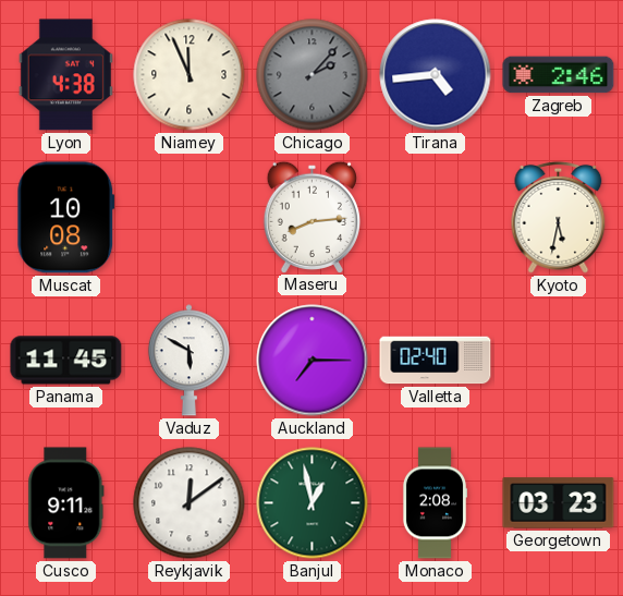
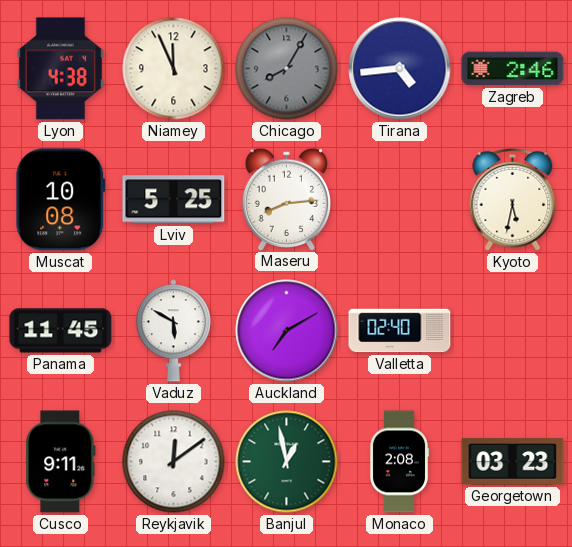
Chicago: 2:07 -> 8:05 (287, 69)
Lviv: none -> 5:25 (174, 200)
Auckland: 7:15 -> 7:10 (287, 331)
